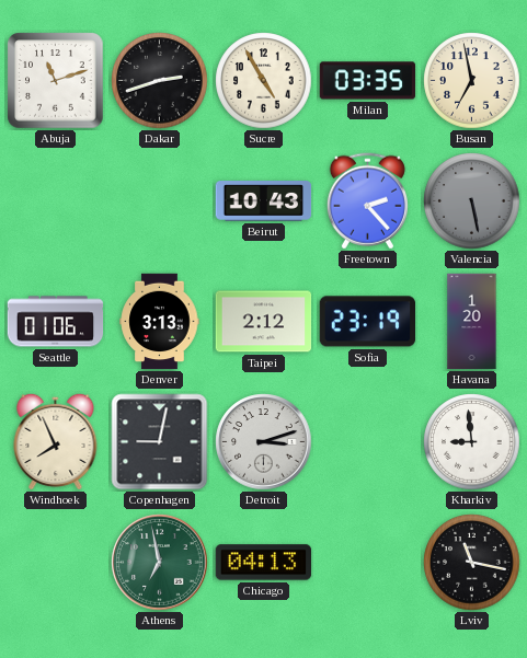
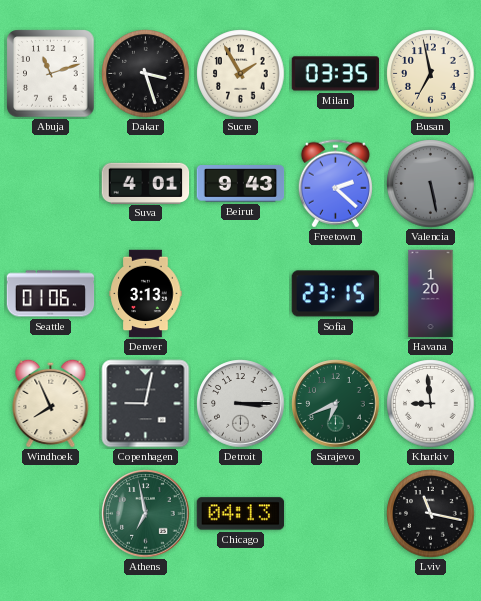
Dakar: 2:42 -> 3:27 (146, 74)
Sucre: 4:55 -> 1:55 (241, 74)
Suva: none -> 4:01 (146, 183)
Beirut: 10:43 -> 9:43 (241, 184)
Freetown: 2:23 -> 2:22 (335, 184)
Taipei: 2:12 -> none (264, 322)
Sofia: 23:19 -> 23:15 (335, 294)
Detroit: 3:12 -> 3:15 (241, 404)
Sarajevo: none -> 6:41 (336, 404)
